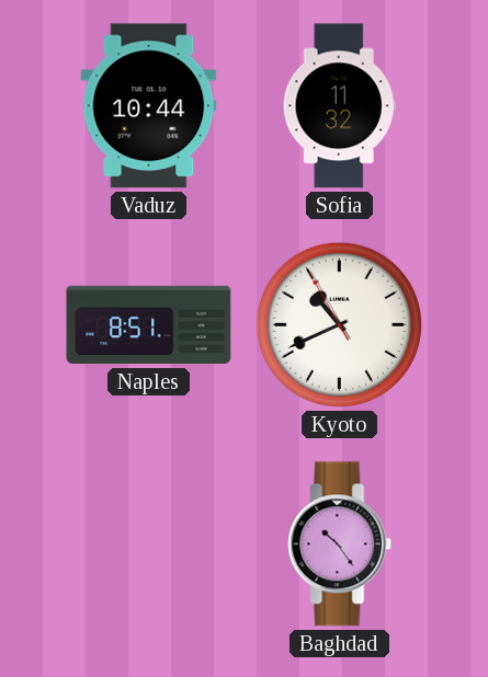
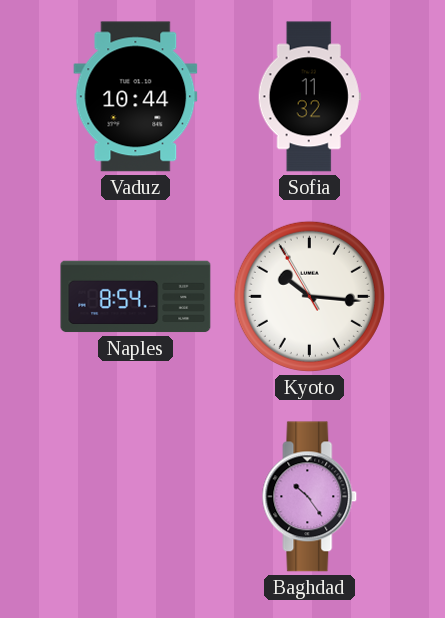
Naples: 8:51 -> 8:54 (136, 297)
Kyoto: 10:40 -> 10:15 (309, 296)
